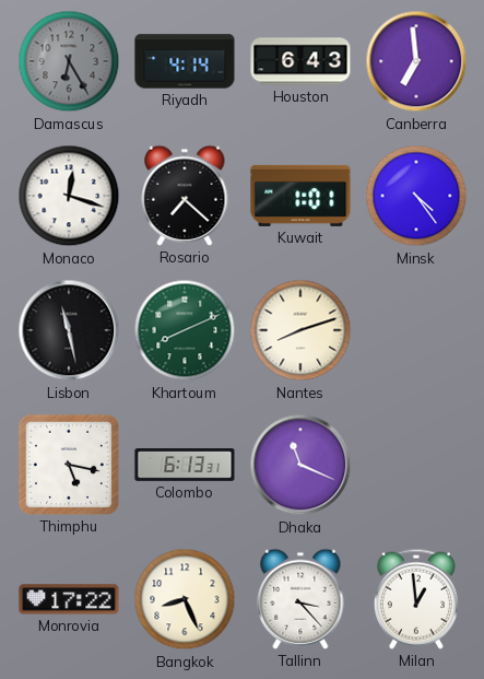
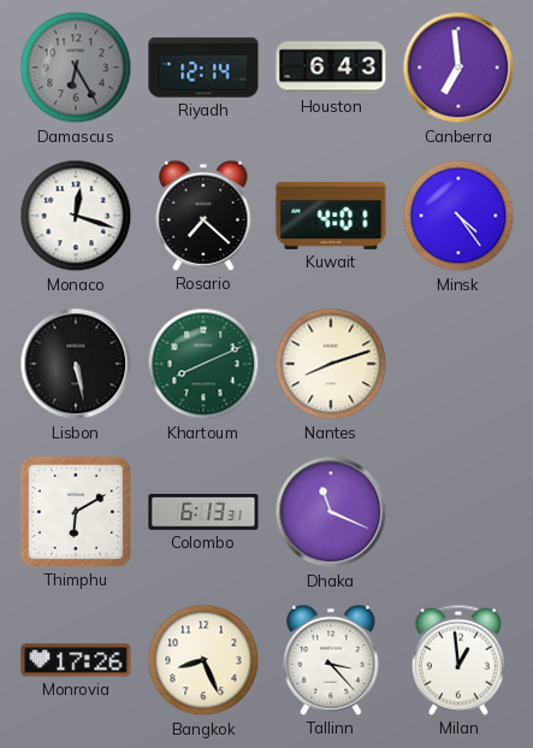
Riyadh: 4:14 -> 12:14 (203, 67)
Kuwait: 1:01 -> 4:01 (331, 216)
Lisbon: 11:28 -> 5:28 (76, 364)
Thimphu: 5:17 -> 6:10 (76, 512)
Monrovia: 17:22 -> 17:26 (76, 660)
